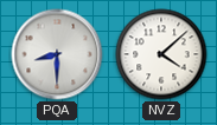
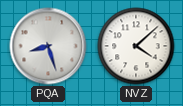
PQA: 8:30 -> 8:27 (48, 46)
